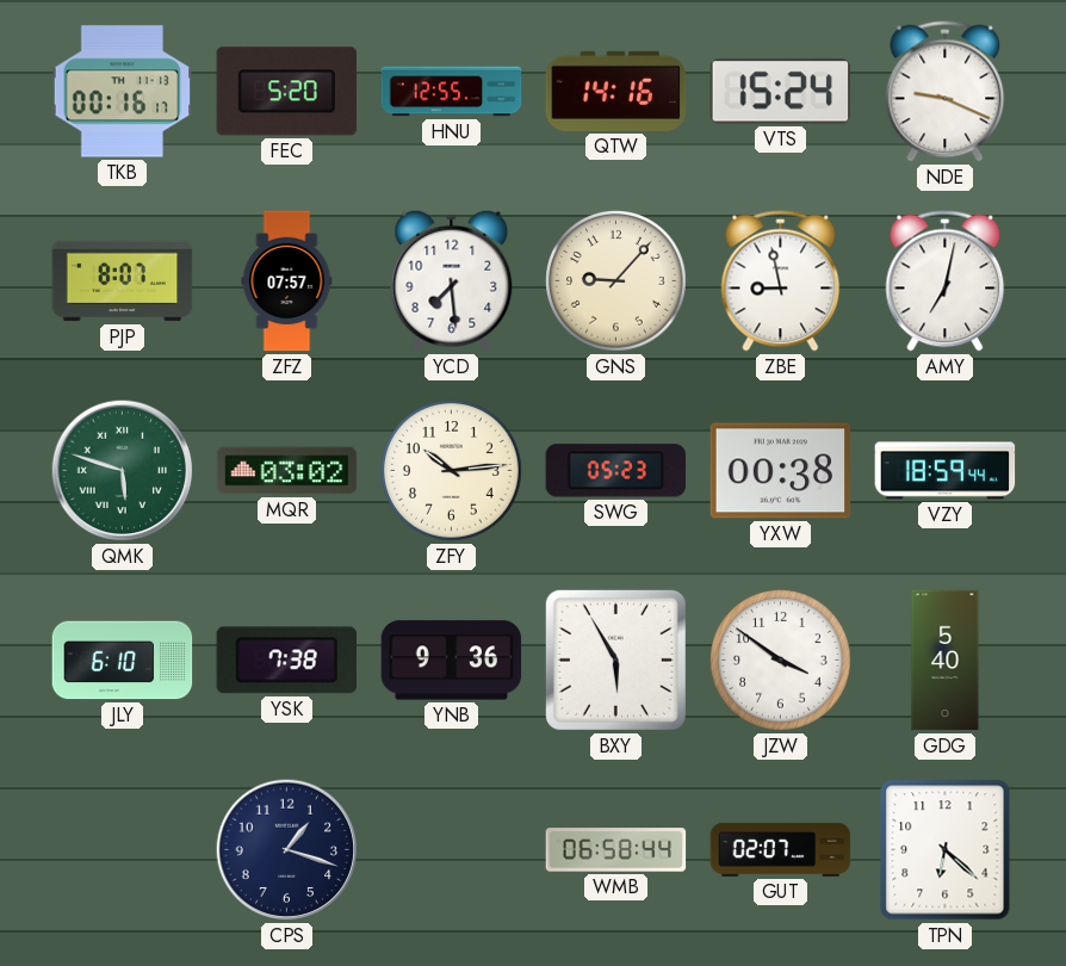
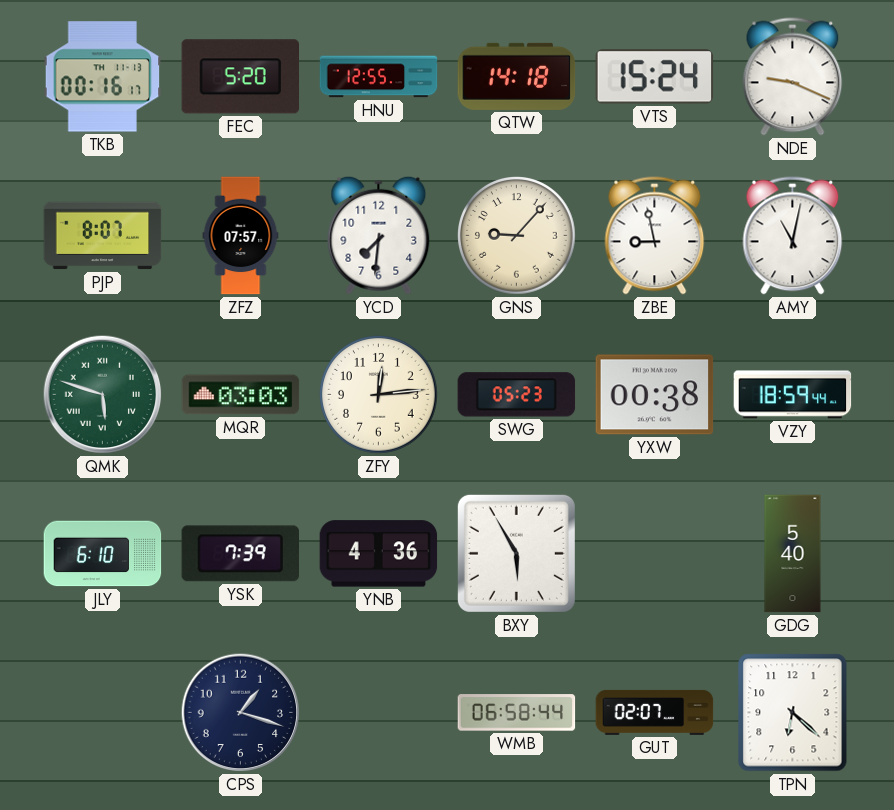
QTW: 14:16 -> 14:18 (517, 76)
YCD: 7:29 -> 7:31 (379, 235)
AMY: 7:02 -> 11:02 (793, 236)
MQR: 03:02 -> 03:03 (241, 395)
ZFY: 10:14 -> 12:14 (379, 395)
YSK: 7:38 -> 7:39 (240, 554)
YNB: 9:36 -> 4:36 (379, 554)
JZW: 3:51 -> none (781, 661)
